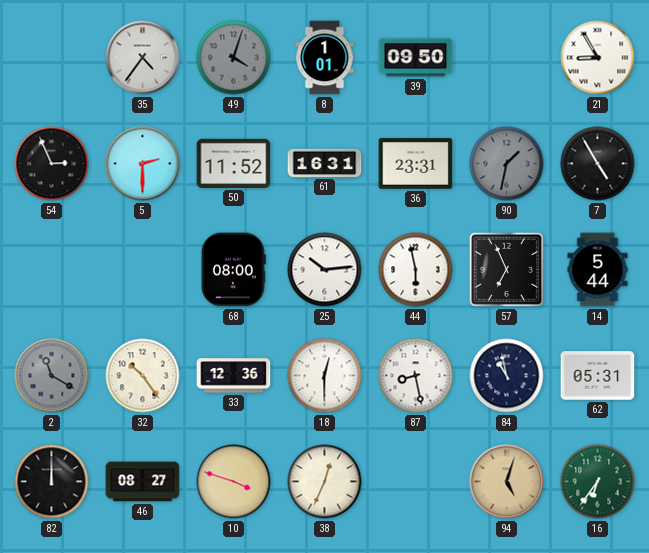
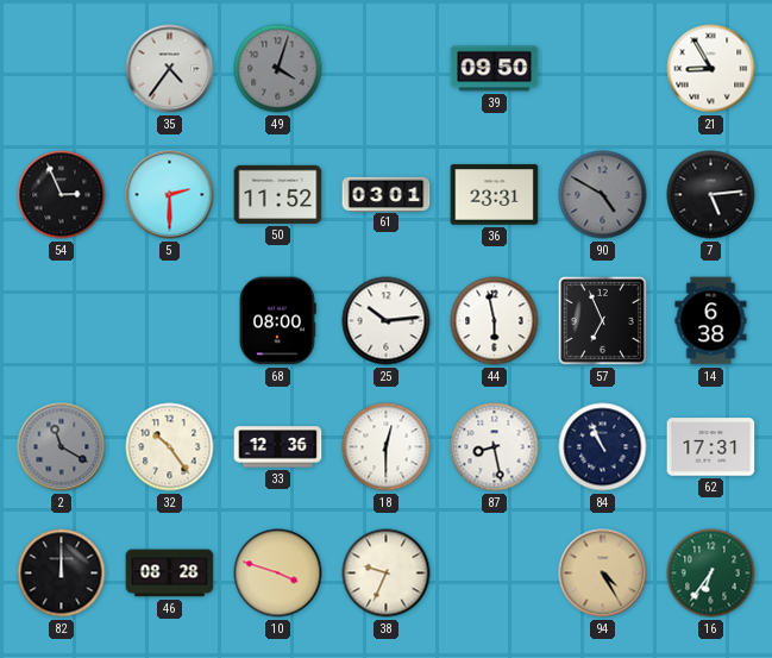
8: 1:01 -> none (325, 58)
61: 16:31 -> 03:01 (387, 194)
90: 1:32 -> 4:50 (603, 195)
7: 4:55 -> 5:14 (711, 195)
14: 5:44 -> 6:38 (711, 321)
84: 10:58 -> 10:56 (603, 447)
62: 05:31 -> 17:31 (711, 447)
46: 08:27 -> 08:28 (170, 574)
38: 12:34 -> 9:34 (387, 574)
94: 5:03 -> 4:25 (603, 574)
